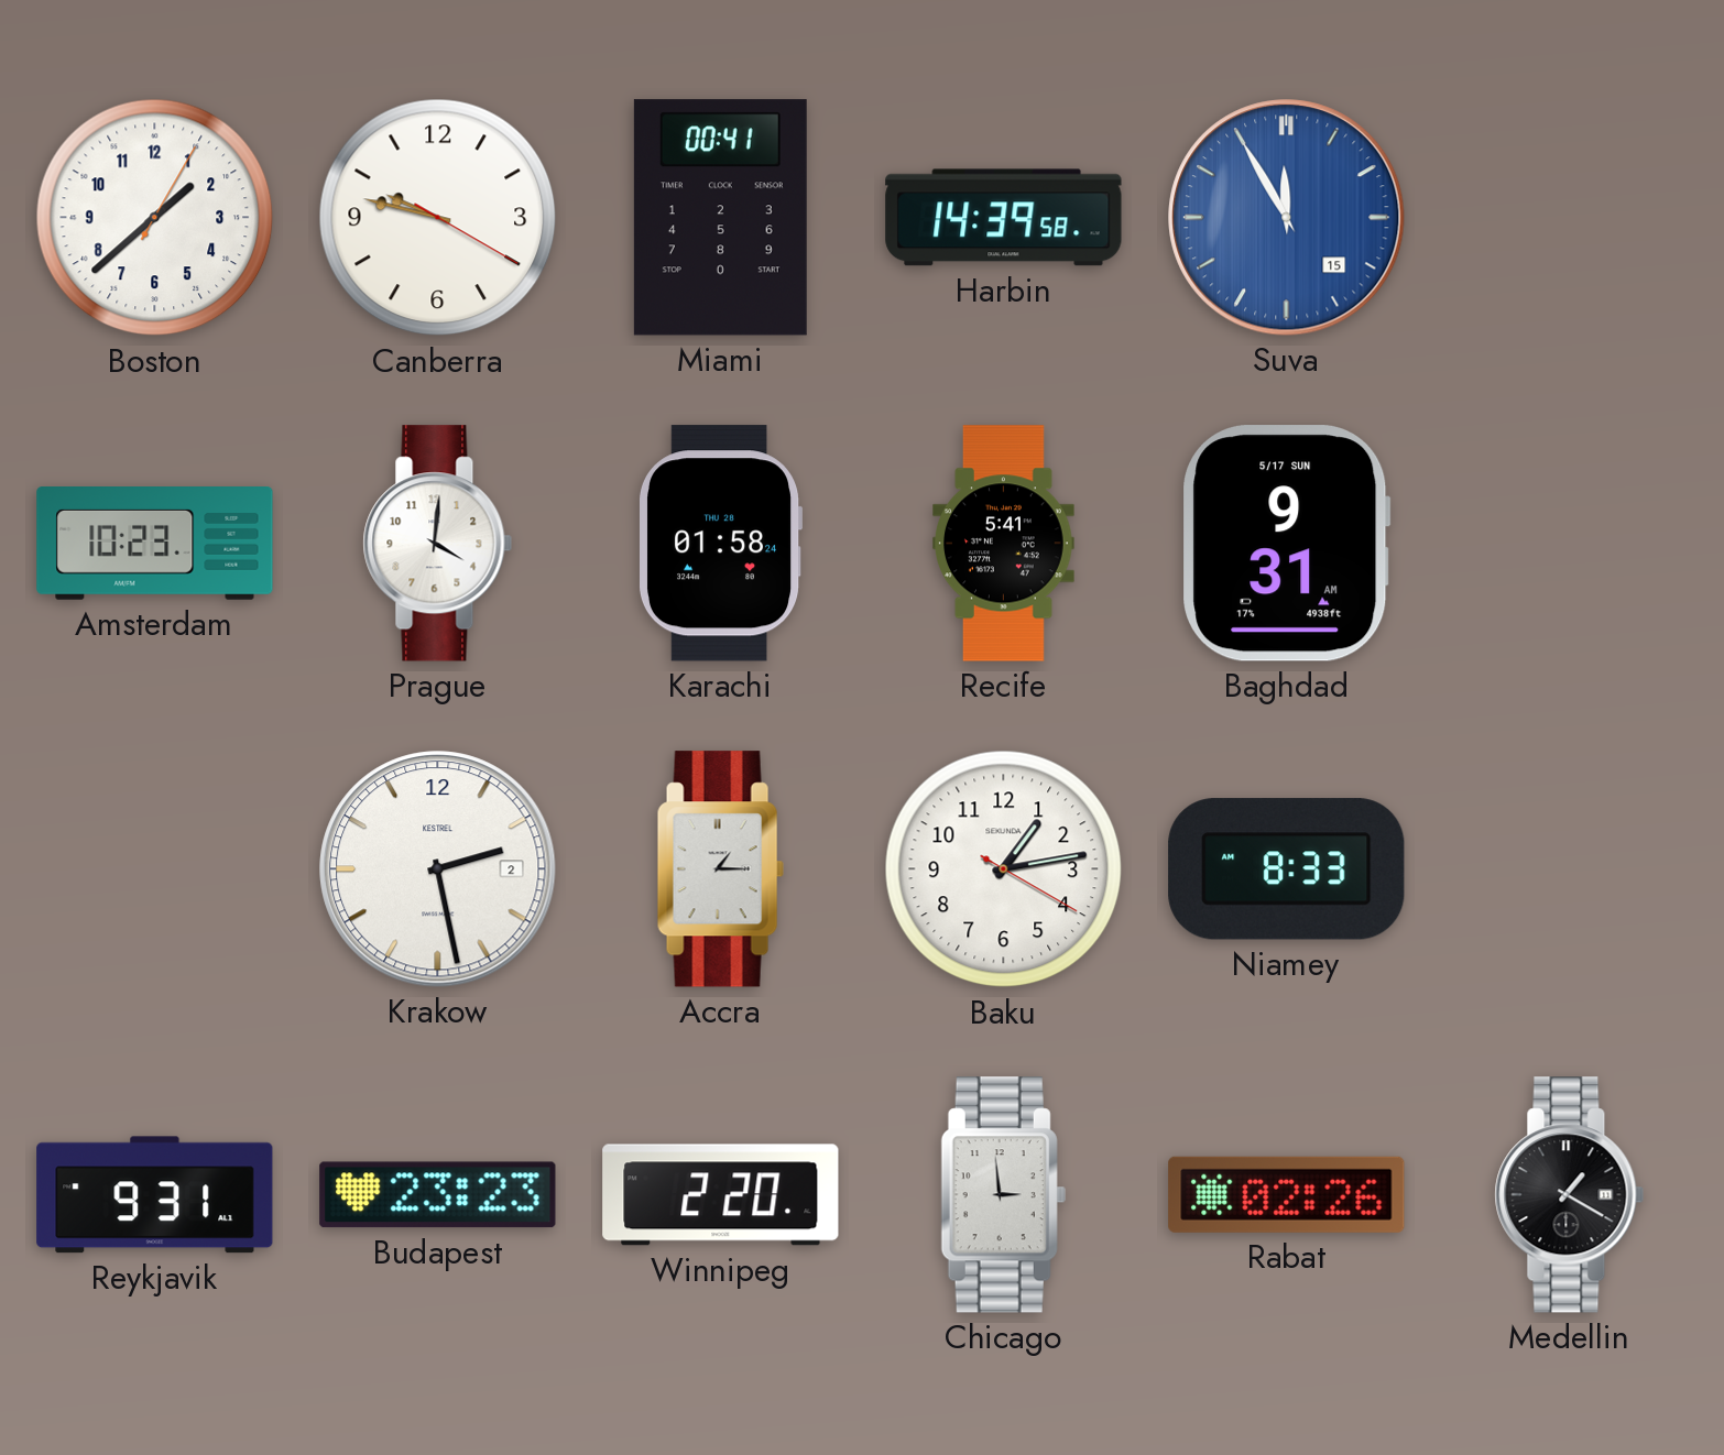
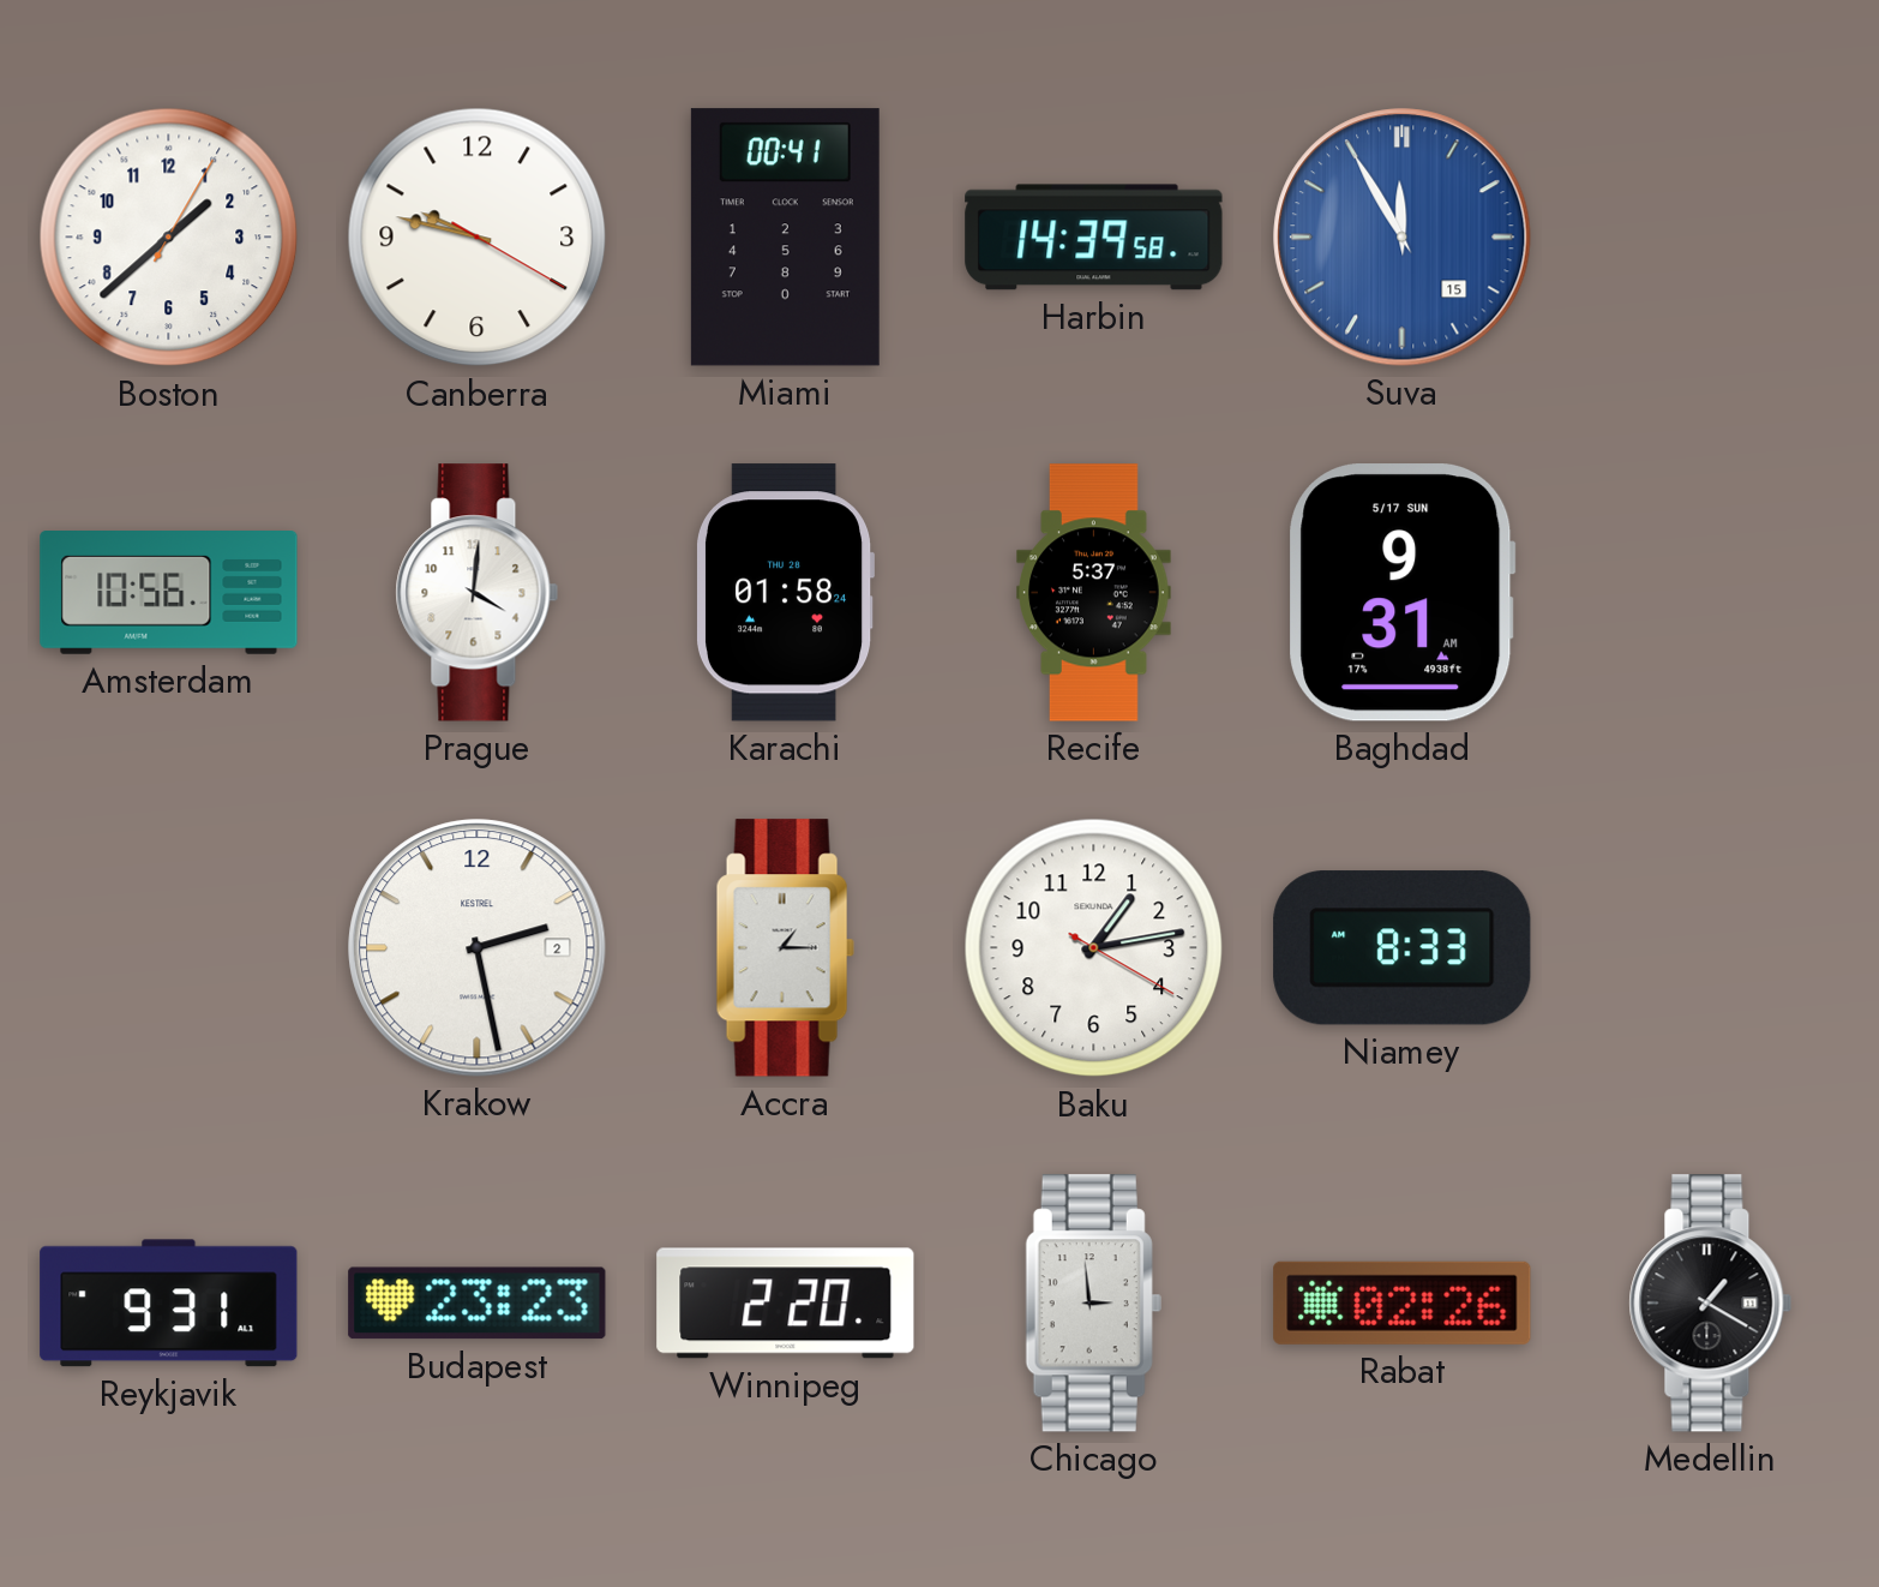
Amsterdam: 10:23 -> 10:56 (169, 593)
Recife: 5:41 -> 5:37 (1094, 593)
